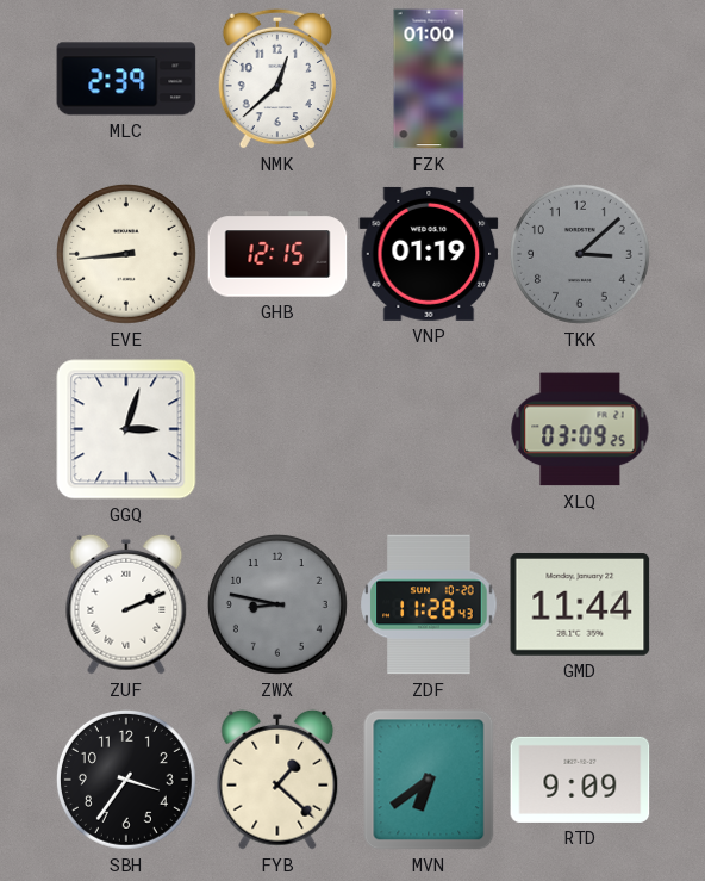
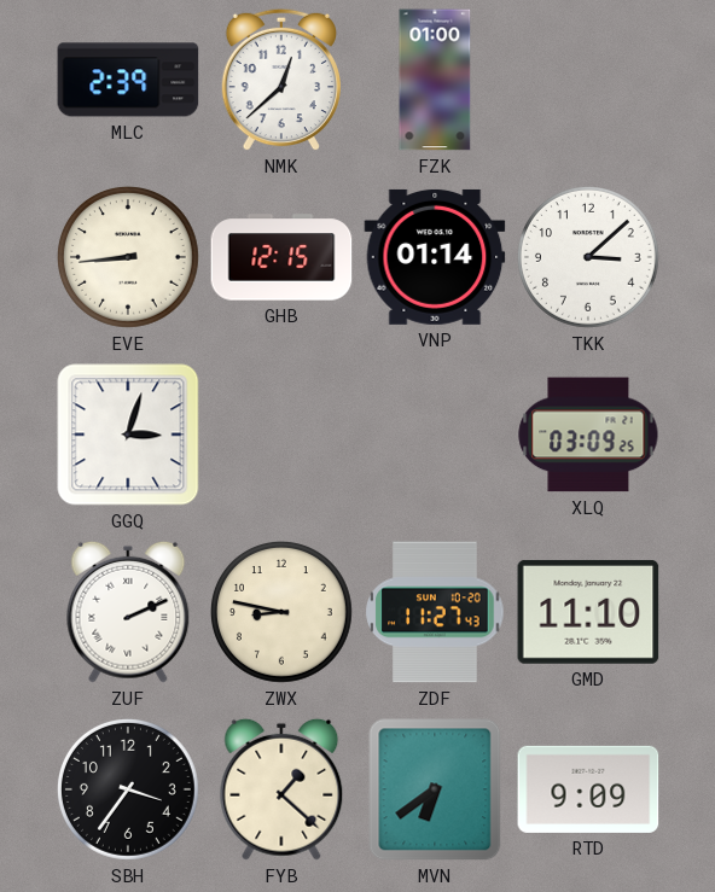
VNP: 01:19 -> 01:14 (435, 257)
TKK dial: grey -> white (588, 257)
ZWX dial: grey -> cream (281, 612)
ZDF: 11:28 -> 11:27 (435, 612)
GMD: 11:44 -> 11:10 (588, 612)
